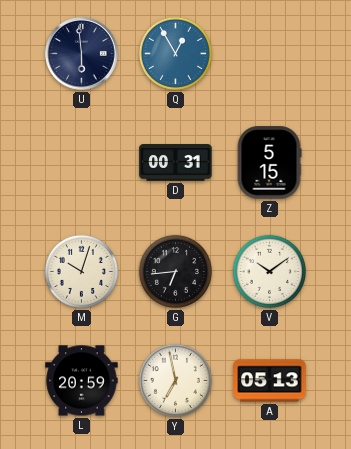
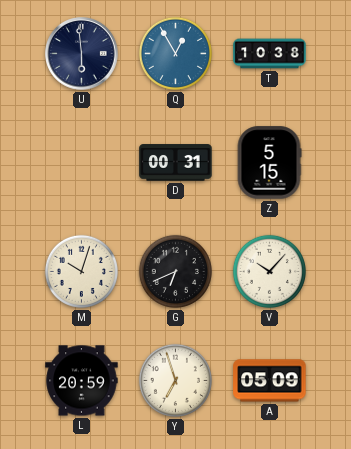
T: none -> 10:38 (270, 54)
G: 6:44 -> 6:41 (175, 271)
V: 10:09 -> 10:07 (269, 271)
Y: 6:58 -> 6:57 (175, 380)
A: 05:13 -> 05:09 (270, 381)
